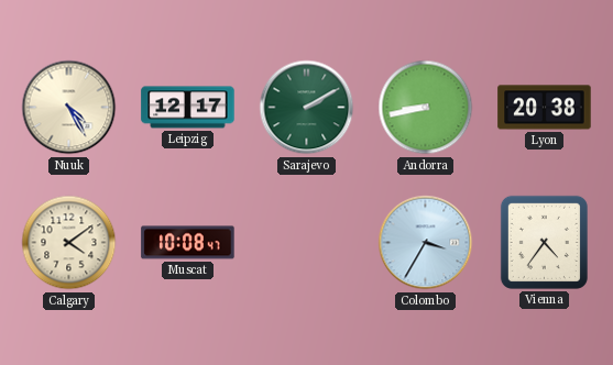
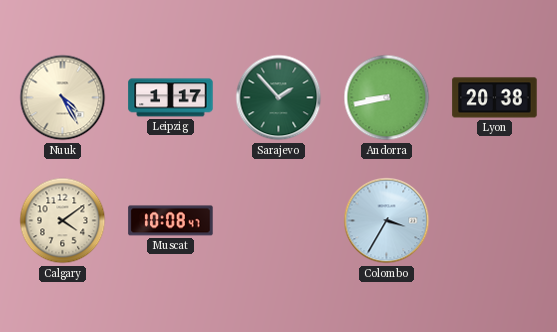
Leipzig: 12:17 -> 1:17 (171, 98)
Sarajevo: 2:10 -> 1:53 (279, 98)
Vienna: 4:36 -> none (544, 242)
